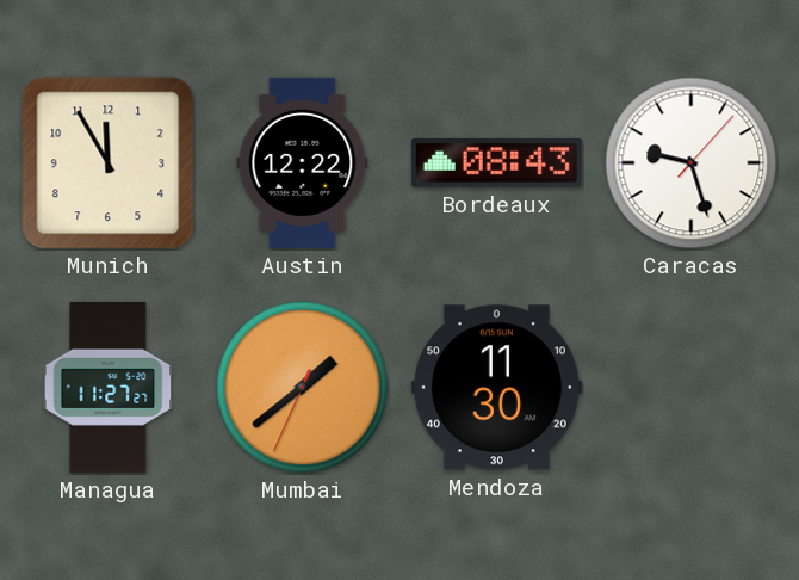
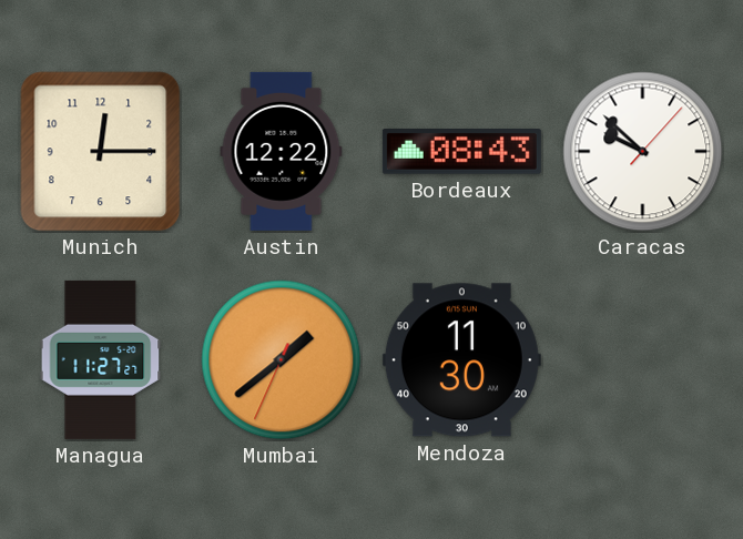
Munich: 11:55 -> 12:15 (101, 152)
Caracas: 9:27 -> 9:52 (643, 152)
